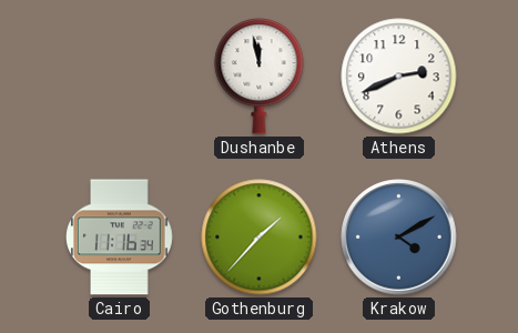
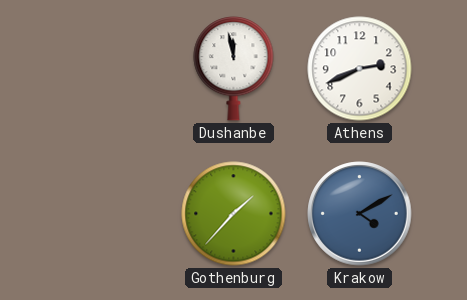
Cairo: 11:16 -> none (120, 238)
